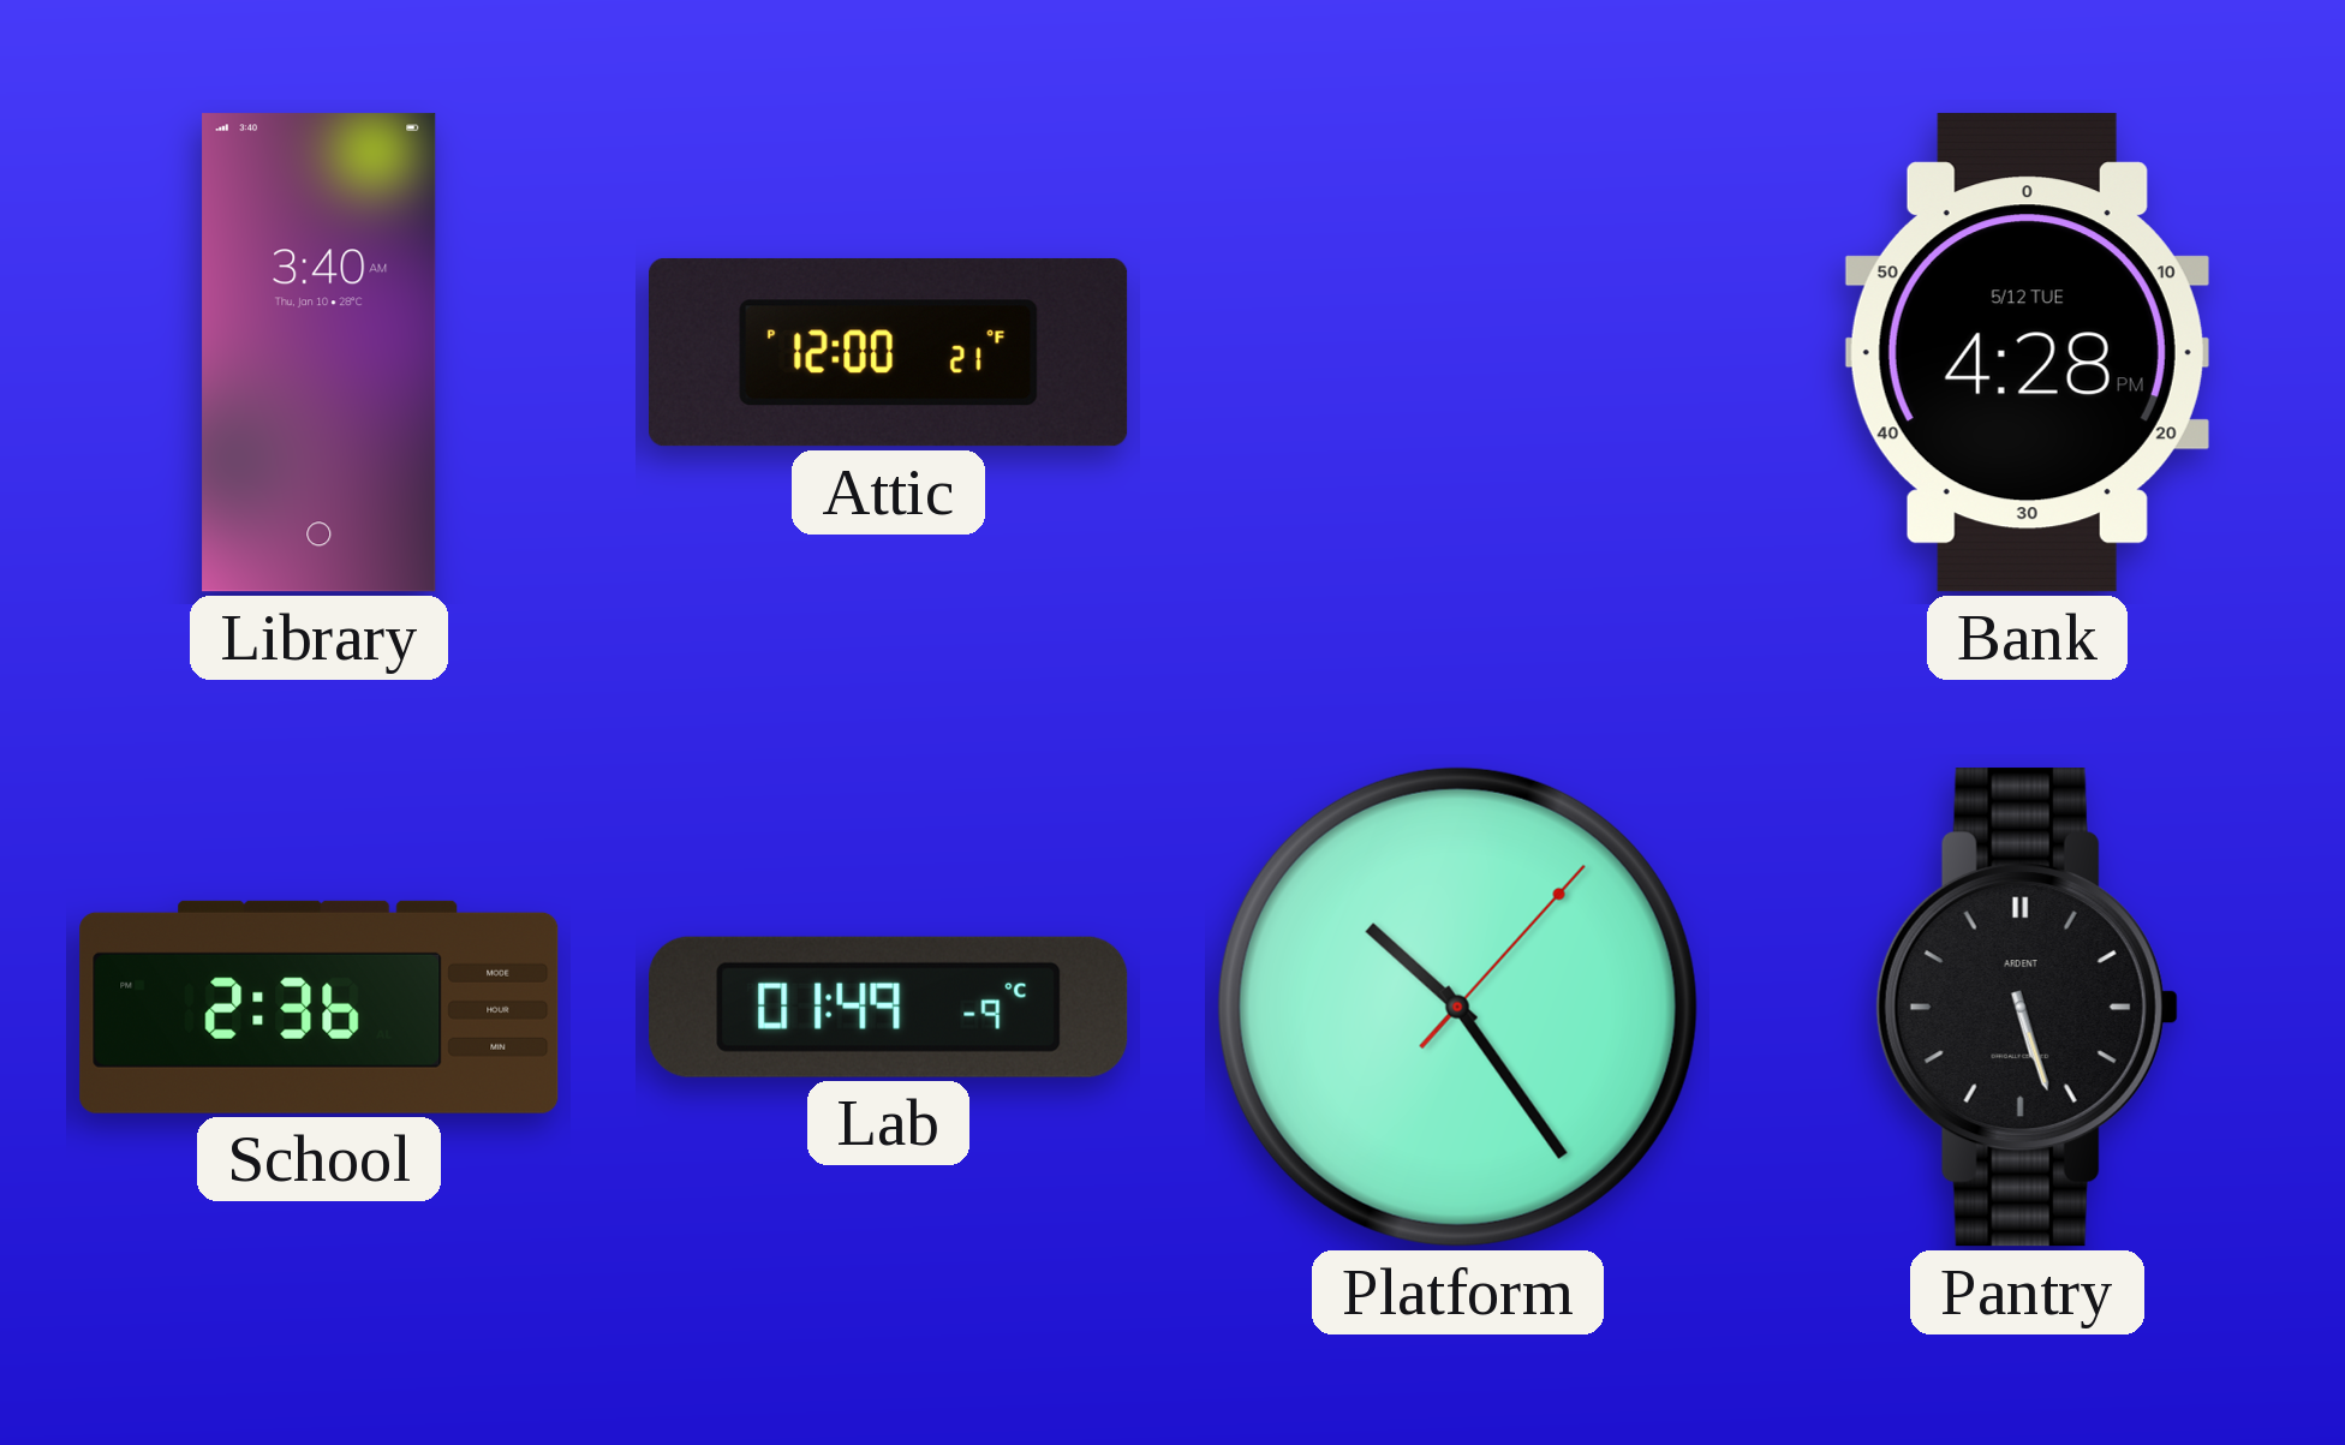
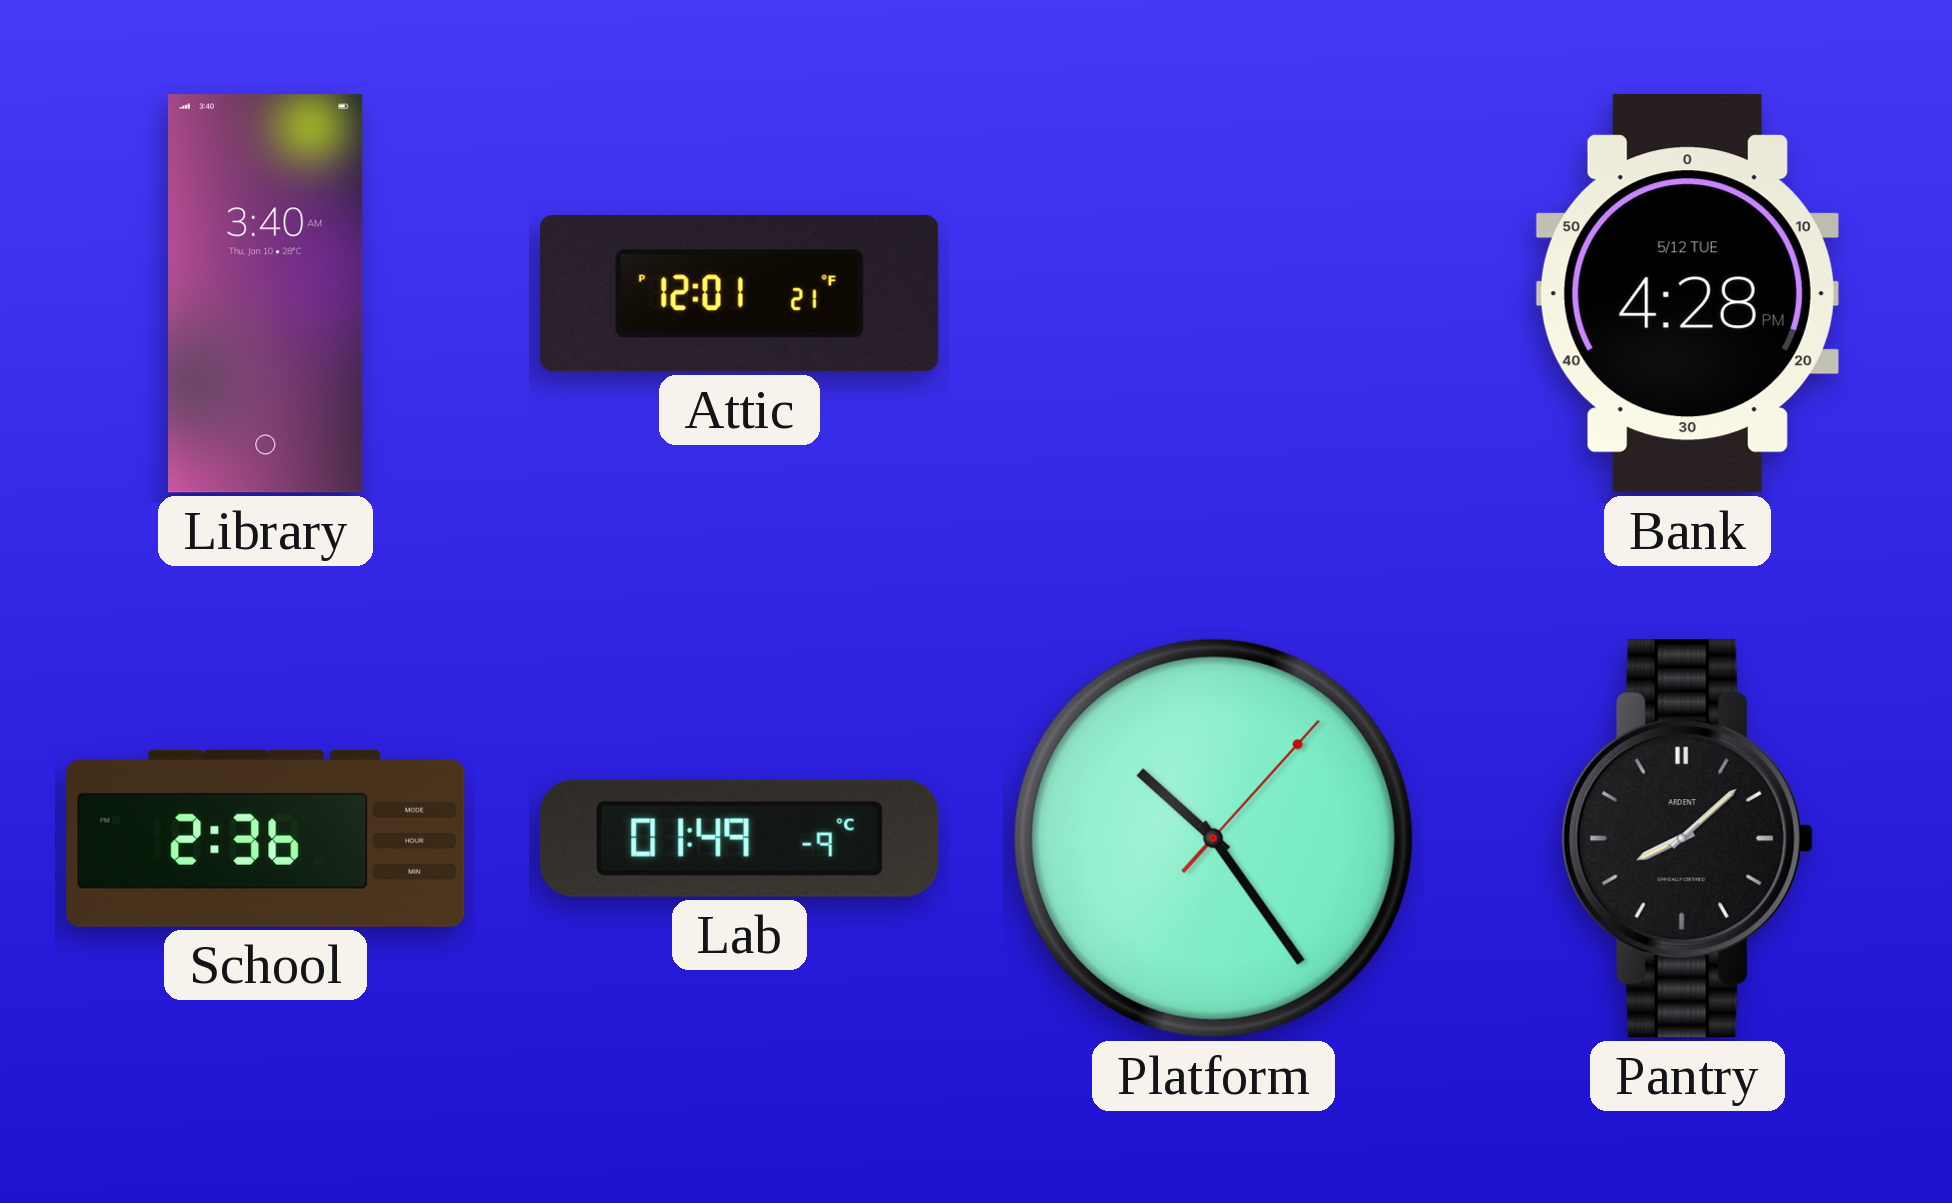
Attic: 12:00 -> 12:01 (740, 293)
Pantry: 5:27 -> 8:08 (1687, 839)
